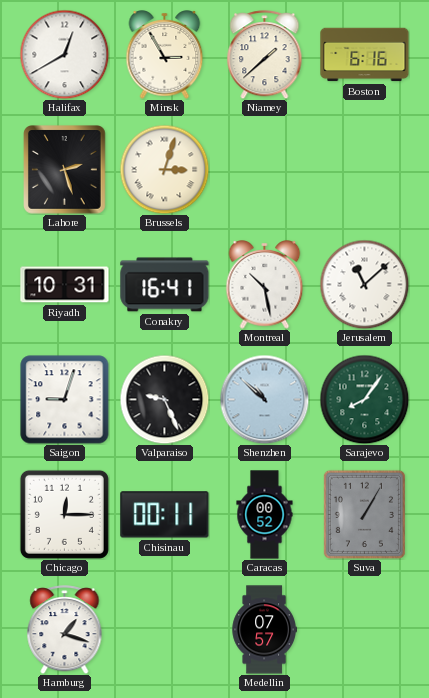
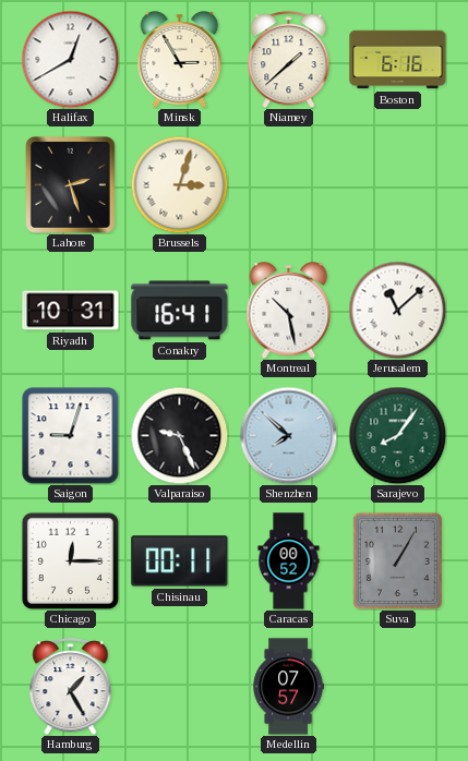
Shenzhen: 10:52 -> 7:52 (288, 435)
Hamburg: 1:18 -> 1:25 (71, 687)
